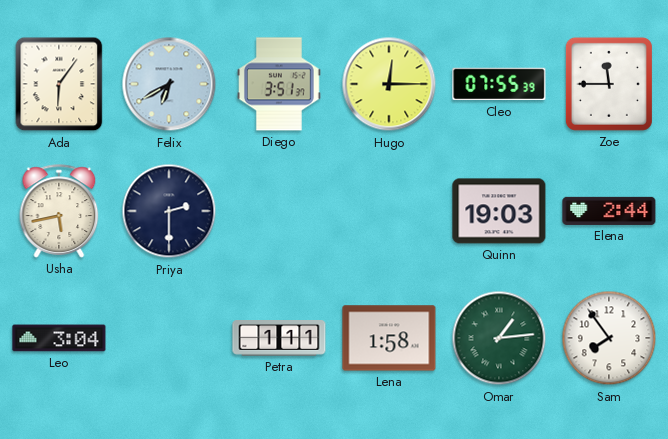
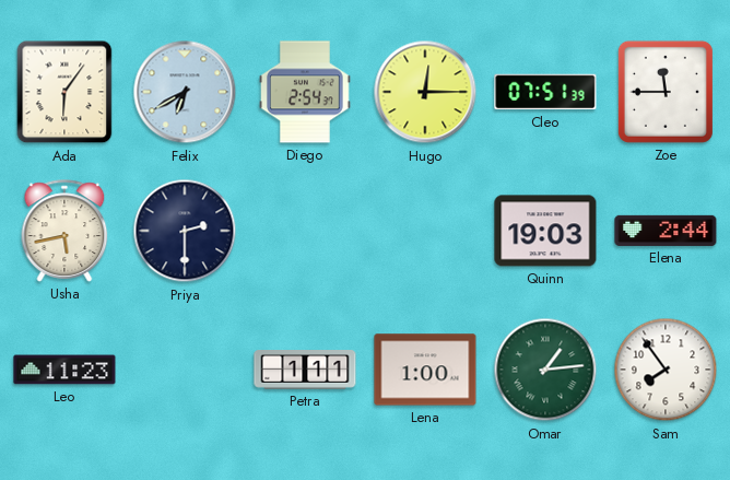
Diego: 3:51 -> 2:54 (306, 92)
Cleo: 07:55 -> 07:51 (545, 92)
Leo: 3:04 -> 11:23 (64, 370)
Lena: 1:58 -> 1:00 (425, 370)
